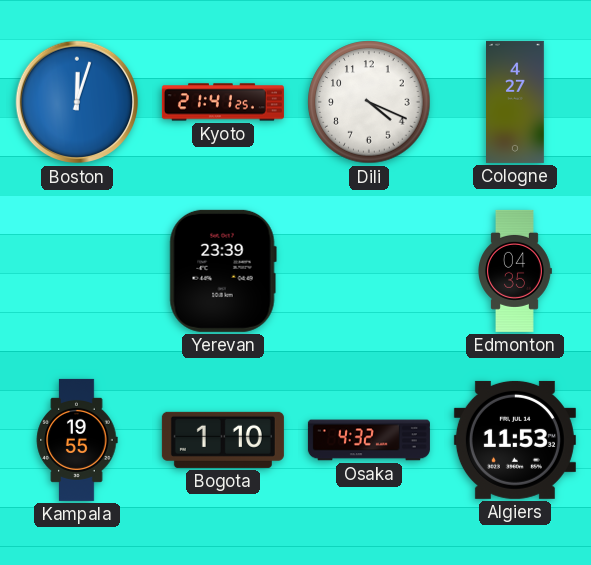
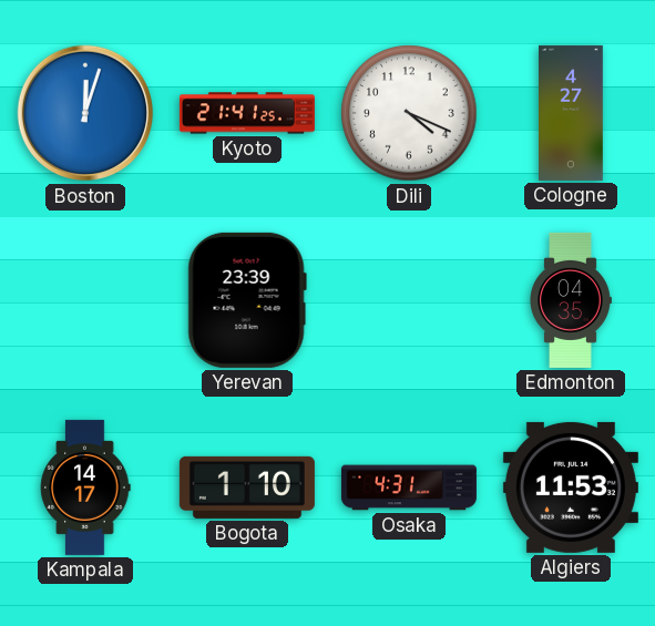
Kampala: 19:55 -> 14:17 (85, 488)
Osaka: 4:32 -> 4:31 (409, 488)
